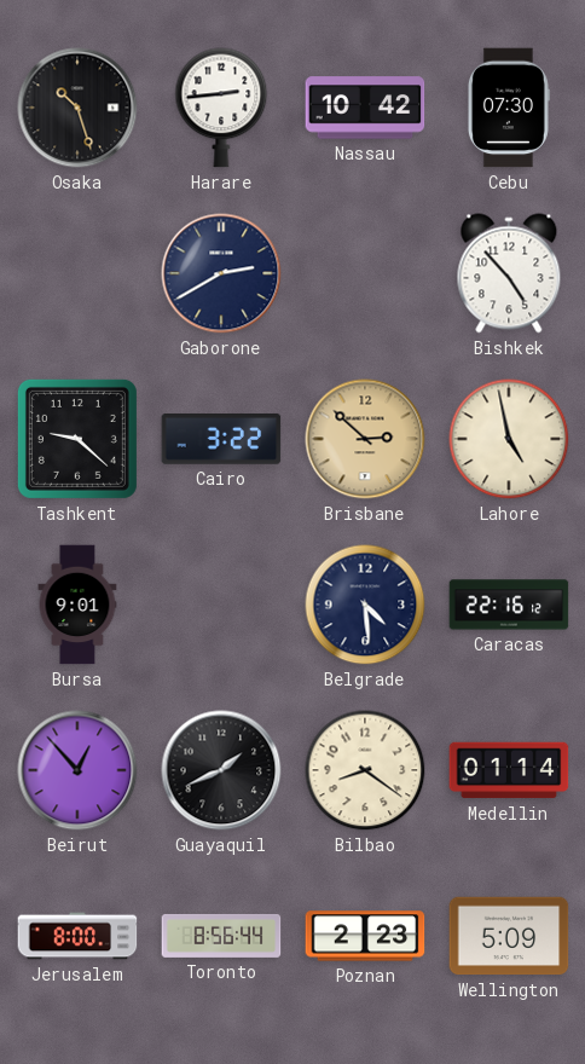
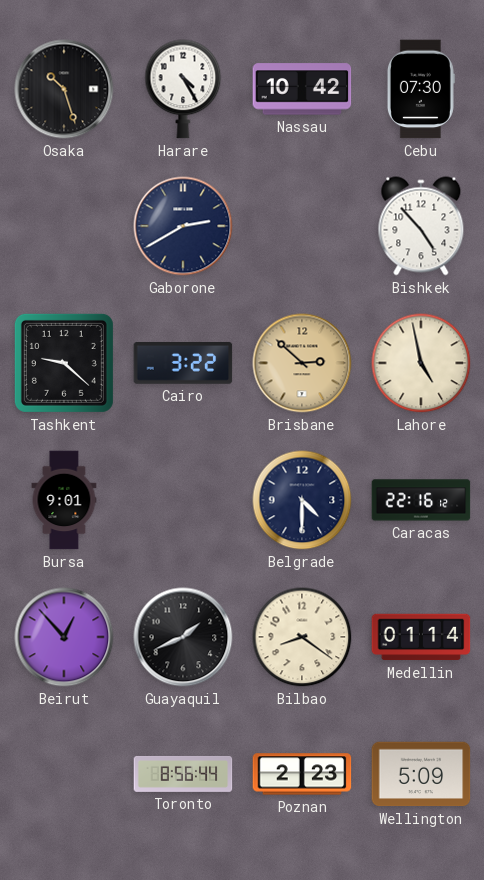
Harare: 2:44 -> 4:25 (183, 89)
Belgrade: 4:29 -> 4:30 (302, 500)
Jerusalem: 8:00 -> none (77, 936)
